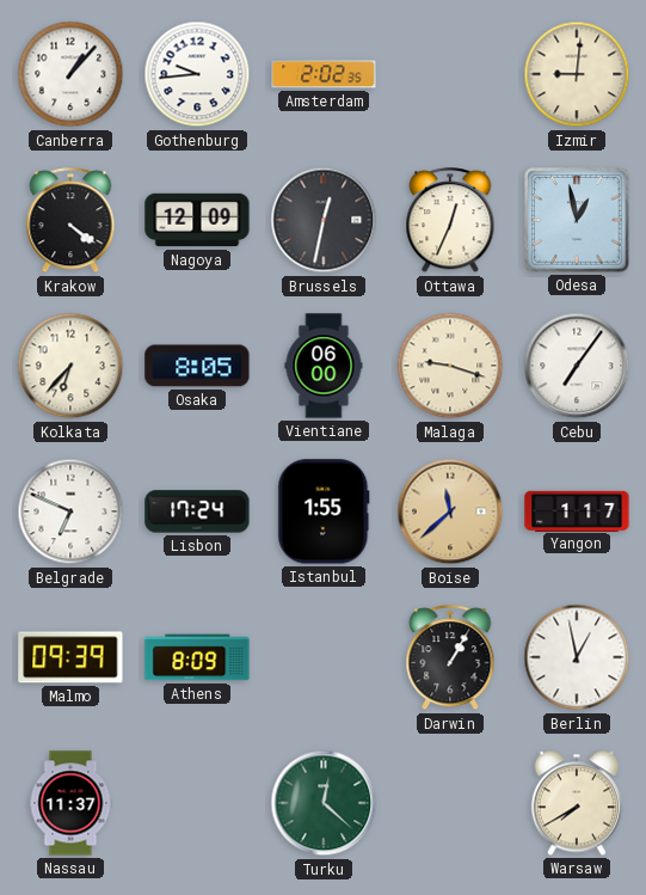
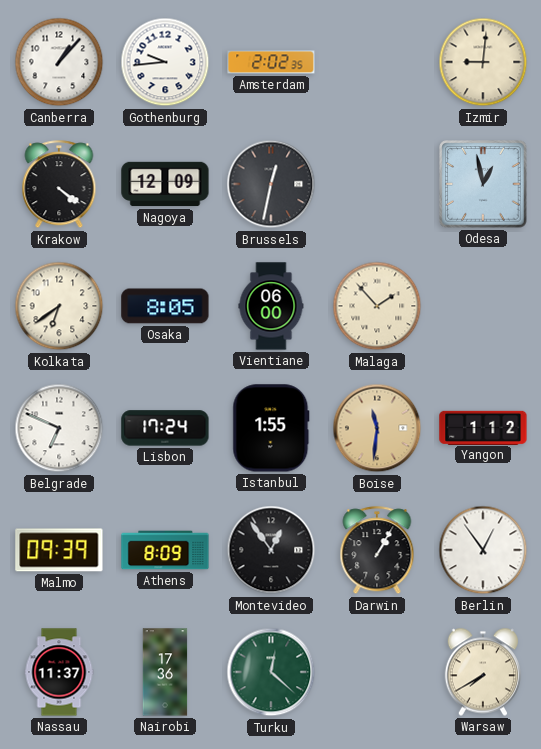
Ottawa: 12:34 -> none (450, 221)
Kolkata: 6:37 -> 6:39 (59, 306)
Malaga: 9:18 -> 1:53 (377, 306)
Cebu: 7:06 -> none (577, 366)
Boise: 11:38 -> 11:31 (377, 428)
Yangon: 1:17 -> 1:12 (483, 427)
Montevideo: none -> 12:54 (271, 550)
Berlin: 12:58 -> 12:54 (483, 550)
Nairobi: none -> 17:36 (165, 672)
